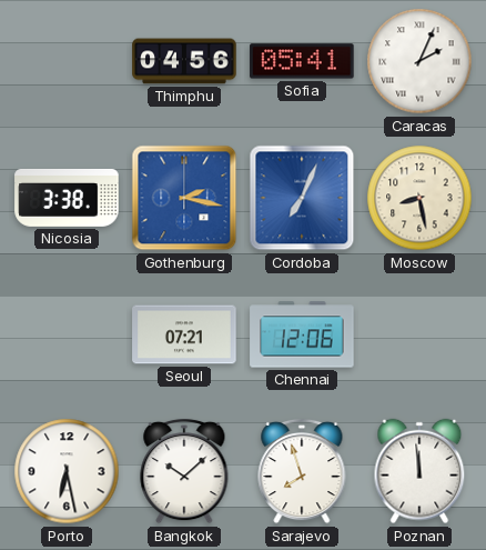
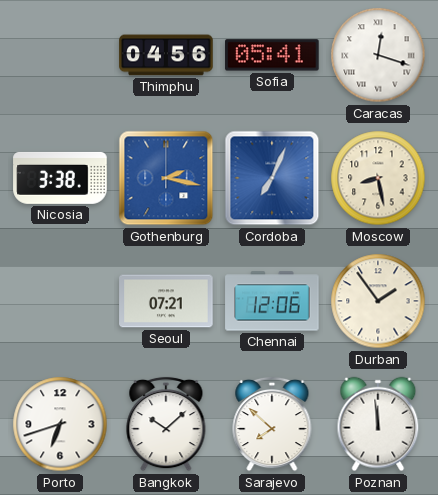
Caracas: 2:04 -> 12:18 (378, 55)
Durban: none -> 1:54 (378, 301)
Porto: 6:28 -> 6:42 (60, 424)
Sarajevo: 7:57 -> 7:52 (272, 424)
